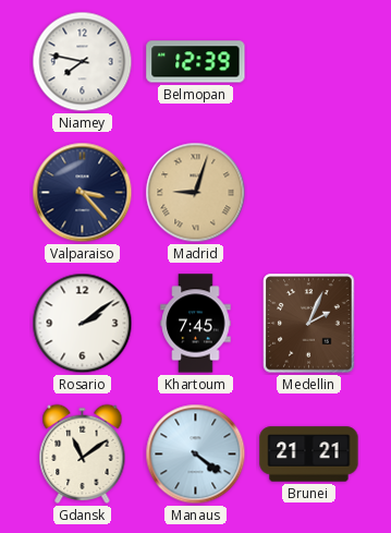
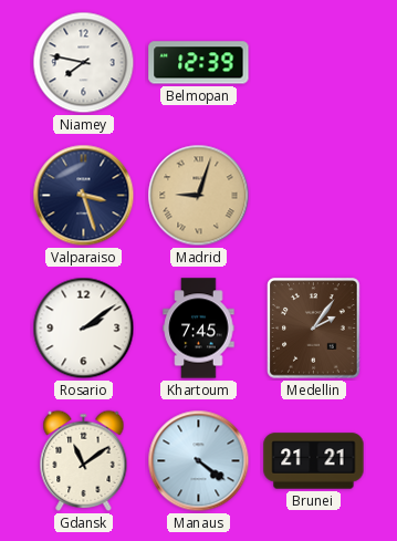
Valparaiso: 3:23 -> 3:27 (84, 196)
Medellin: 2:04 -> 2:06 (314, 329)
